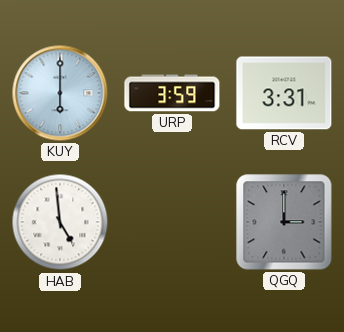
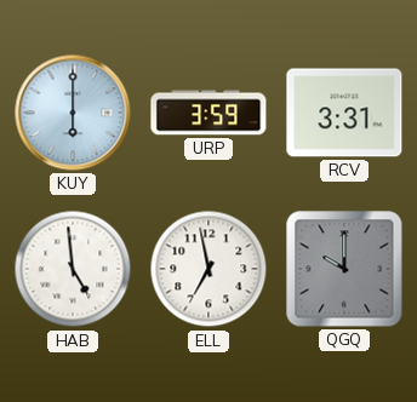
ELL: none -> 6:58 (208, 269)
QGQ: 3:00 -> 10:00 (344, 269)
